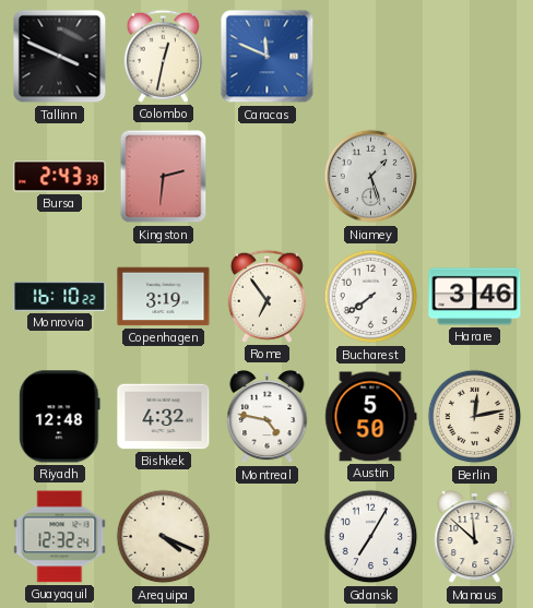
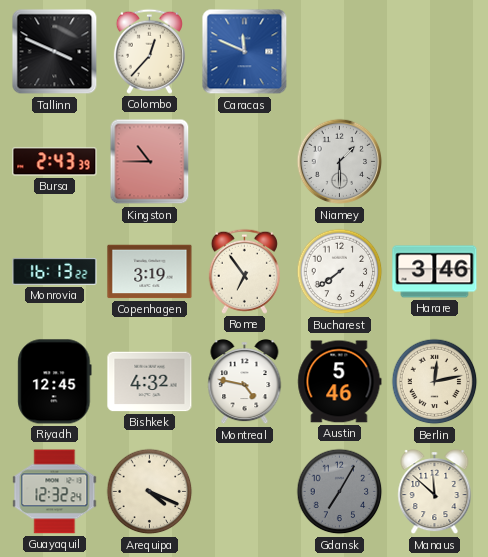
Colombo: 12:32 -> 12:37 (149, 51)
Kingston: 2:31 -> 10:45 (150, 162)
Niamey: 1:27 -> 1:30 (340, 162)
Monrovia: 16:10 -> 16:13 (55, 271)
Riyadh: 12:48 -> 12:45 (55, 382)
Austin: 5:50 -> 5:46 (340, 382)
Gdansk dial: white -> grey (340, 492)
